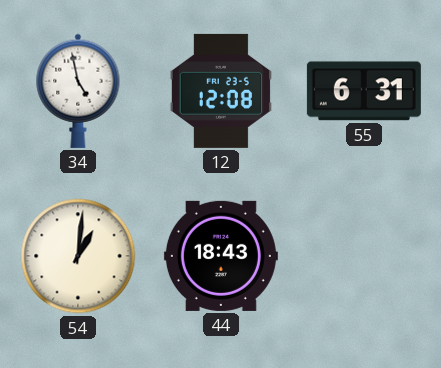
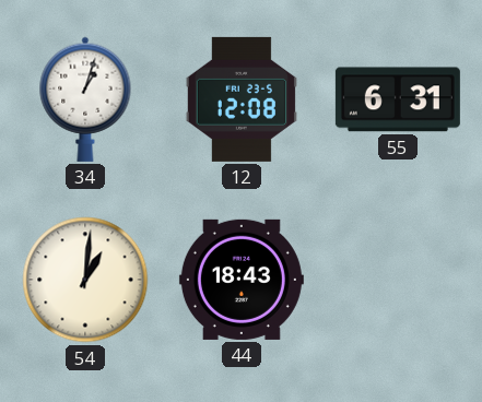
34: 4:58 -> 1:03 (85, 99)
